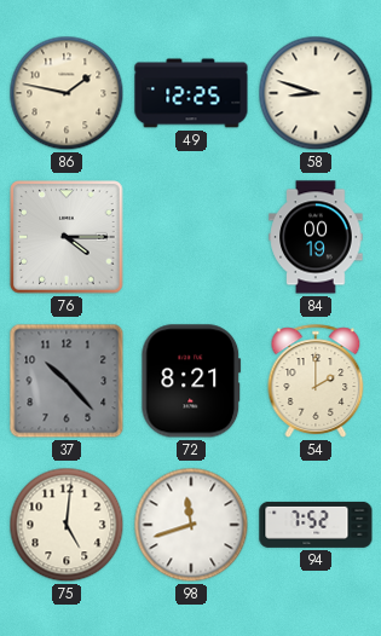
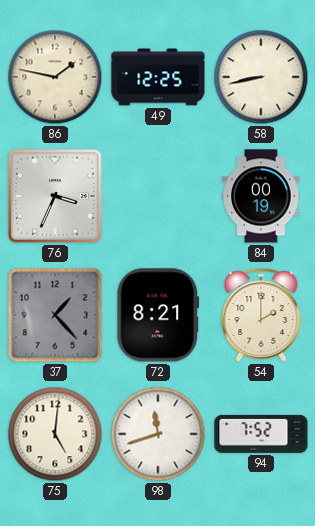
58: 8:48 -> 8:43 (261, 77)
76: 4:15 -> 3:34 (55, 196)
37: 10:23 -> 1:23 (55, 315)
